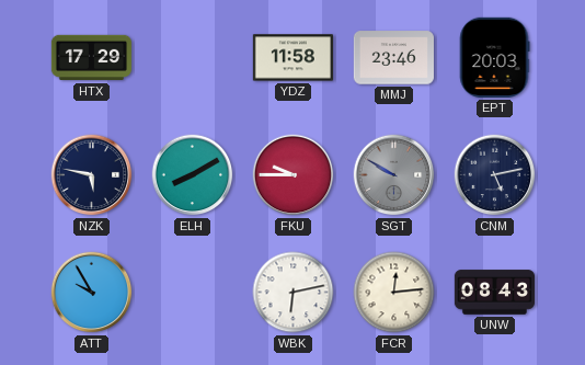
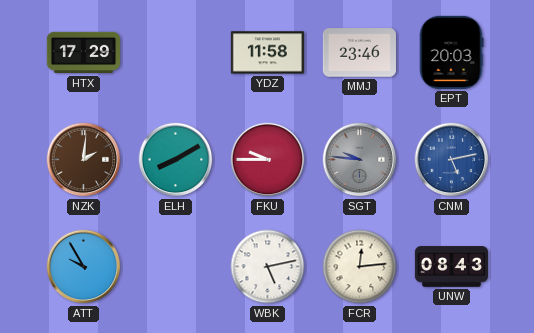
NZK: 5:47 -> 2:01 (84, 160)
NZK dial: navy -> brown (84, 160)
SGT: 9:50 -> 9:46 (360, 160)
CNM dial: navy -> blue (452, 160)
WBK: 6:13 -> 5:13 (268, 267)
